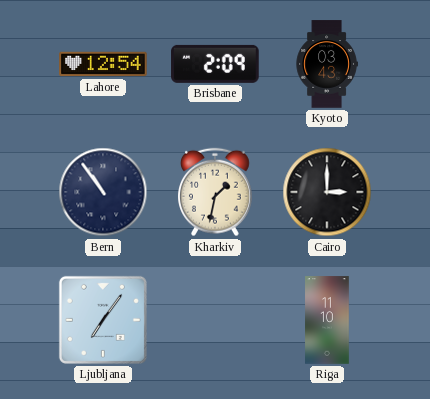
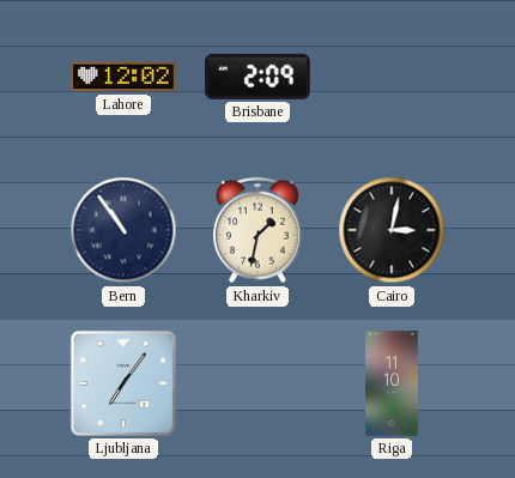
Lahore: 12:54 -> 12:02 (123, 77)
Kyoto: 03:43 -> none (327, 64)
Cairo: 3:00 -> 3:02 (392, 230)
